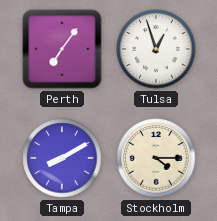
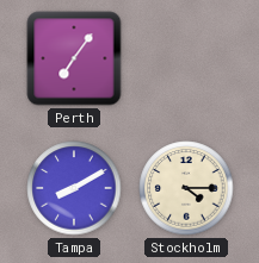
Tulsa: 12:57 -> none (156, 49)
